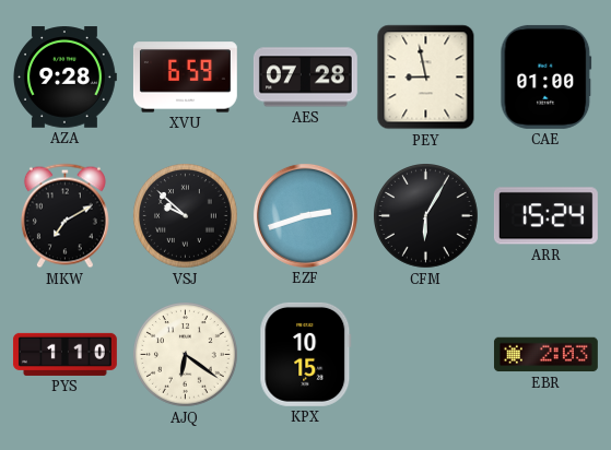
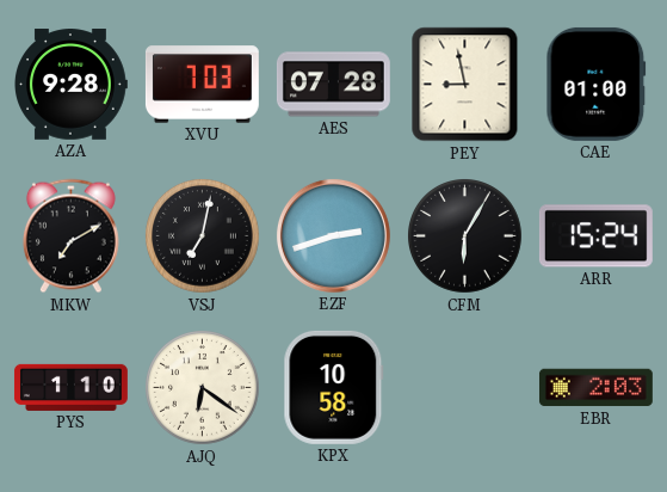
XVU: 6:59 -> 7:03 (202, 85)
VSJ: 9:52 -> 7:02 (203, 236)
KPX: 10:15 -> 10:58 (334, 387)
